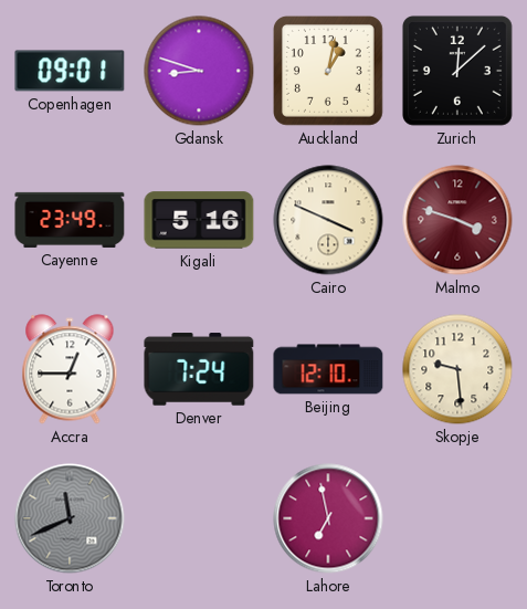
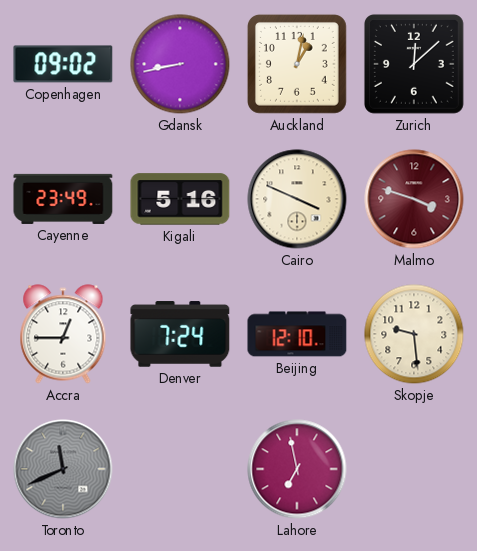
Copenhagen: 09:01 -> 09:02 (63, 64)
Gdansk: 8:48 -> 8:43 (180, 64)
